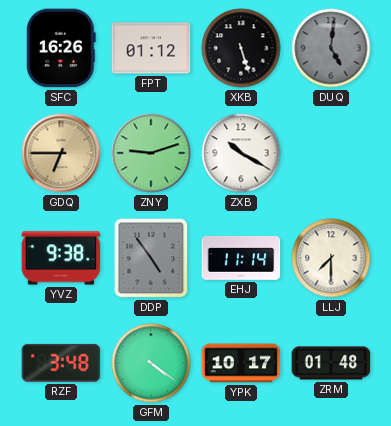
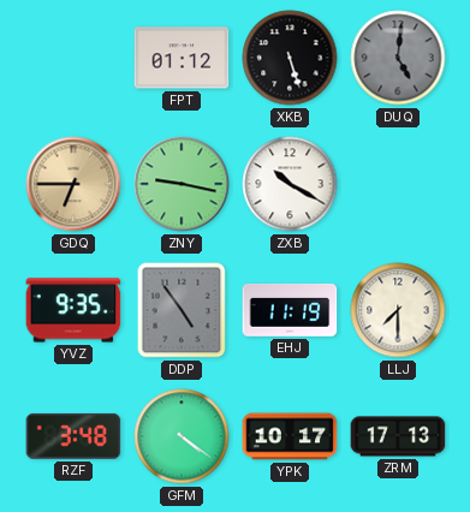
SFC: 16:26 -> none (61, 48)
ZNY: 9:12 -> 9:17 (182, 184)
YVZ: 9:38 -> 9:35 (73, 310)
EHJ: 11:14 -> 11:19 (290, 310)
ZRM: 01:48 -> 17:13 (398, 436)
